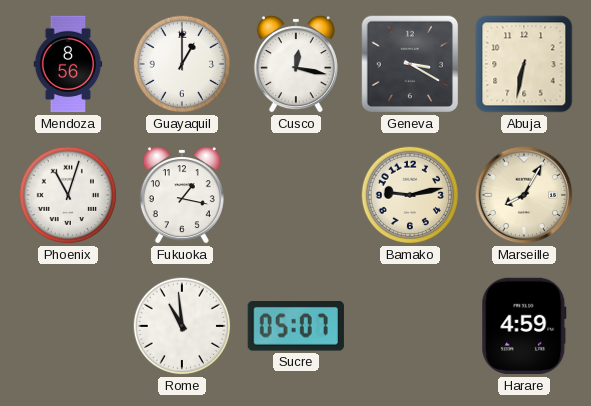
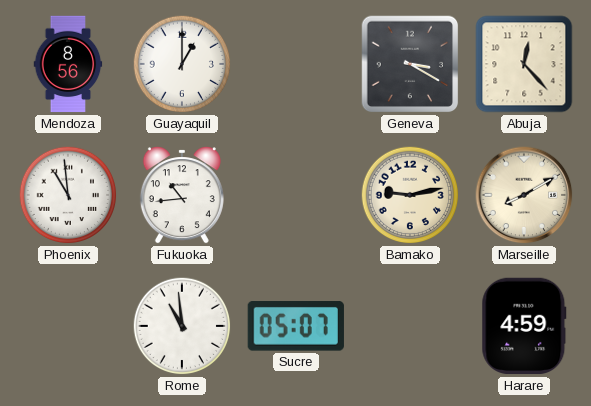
Cusco: 12:17 -> none (296, 64)
Abuja: 6:32 -> 12:23 (524, 64)
Phoenix: 11:03 -> 10:59 (68, 195)
Fukuoka: 1:17 -> 10:44 (182, 195)
Marseille: 8:05 -> 8:10 (524, 195)
